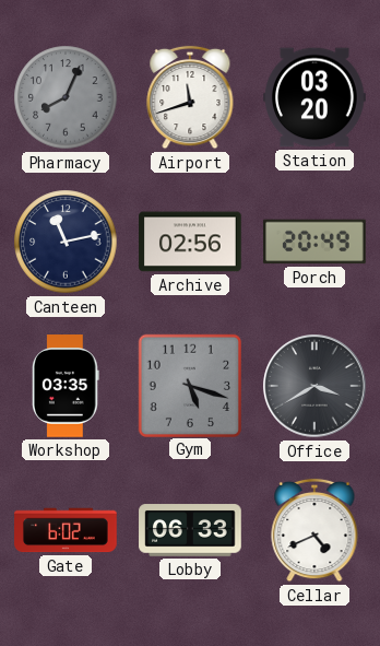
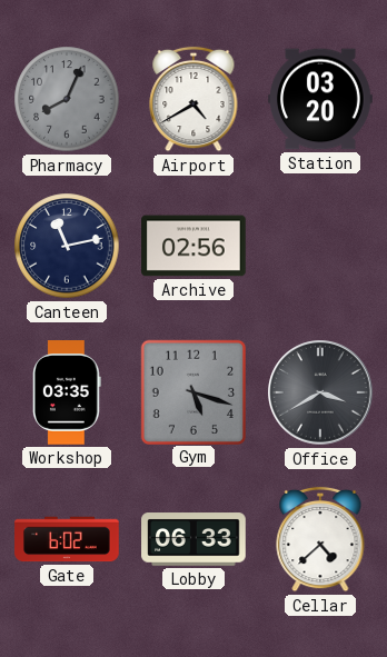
Airport: 11:42 -> 4:40 (193, 99)
Porch: 20:49 -> none (314, 242)
Cellar: 4:41 -> 4:38 (320, 539)
